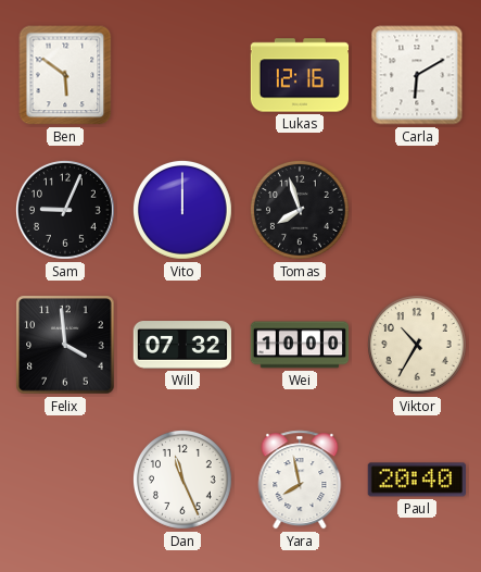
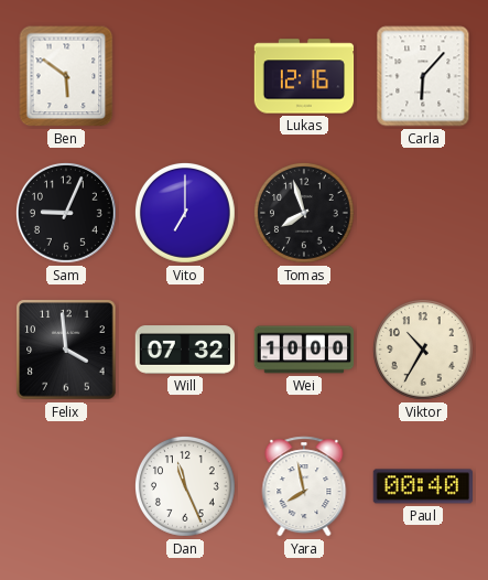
Carla: 6:10 -> 6:07 (423, 76)
Vito: 12:00 -> 7:00 (185, 213)
Paul: 20:40 -> 00:40 (422, 486)
